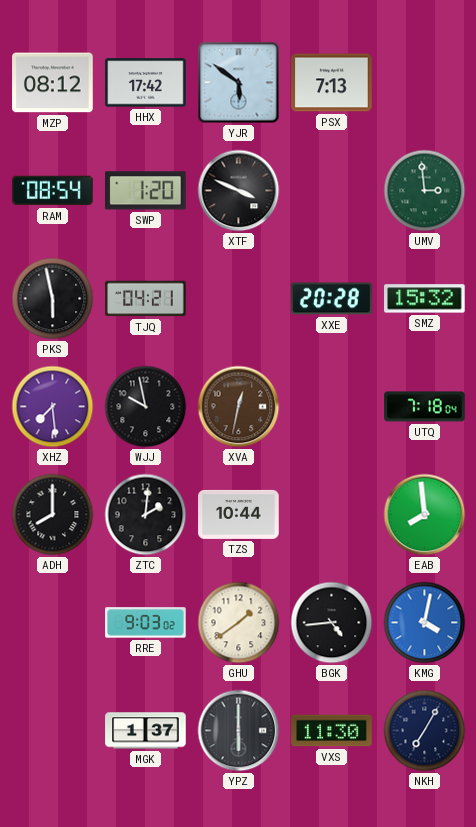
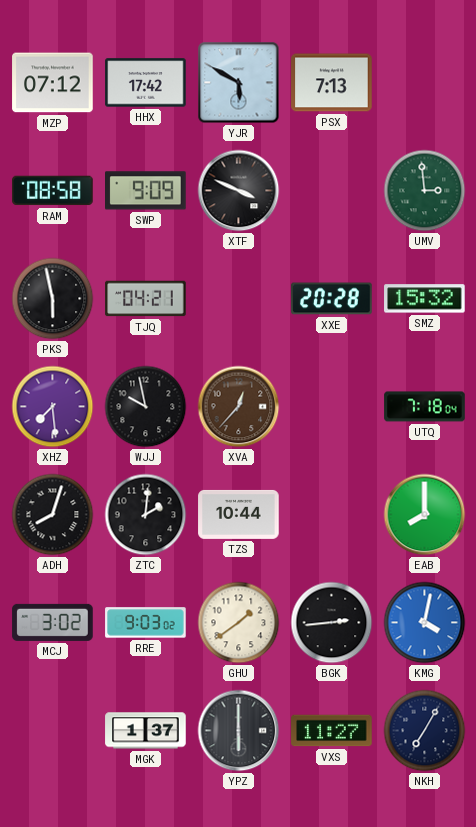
MZP: 08:12 -> 07:12 (53, 83)
YJR: 5:51 -> 5:50 (239, 83)
RAM: 08:54 -> 08:58 (53, 191)
SWP: 1:20 -> 9:09 (146, 191)
XVA: 12:32 -> 12:37 (239, 407)
ADH: 8:00 -> 8:03 (53, 515)
EAB: 7:59 -> 8:00 (425, 515)
MCJ: none -> 3:02 (53, 622)
BGK: 4:44 -> 2:44 (332, 623)
VXS: 11:30 -> 11:27 (332, 731)
